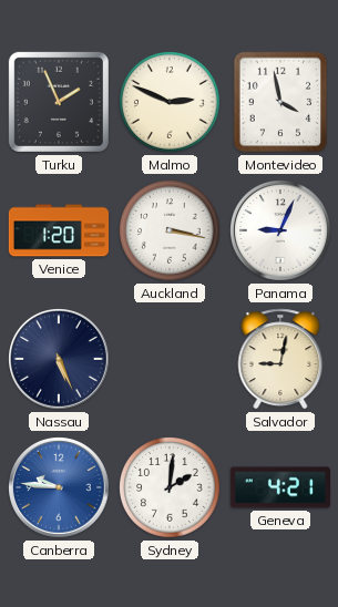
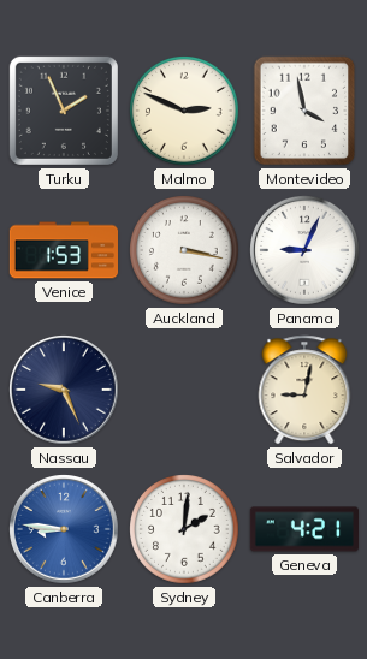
Venice: 1:20 -> 1:53 (64, 250)
Nassau: 5:26 -> 9:26 (65, 391)
Canberra: 9:46 -> 8:46 (65, 530)
